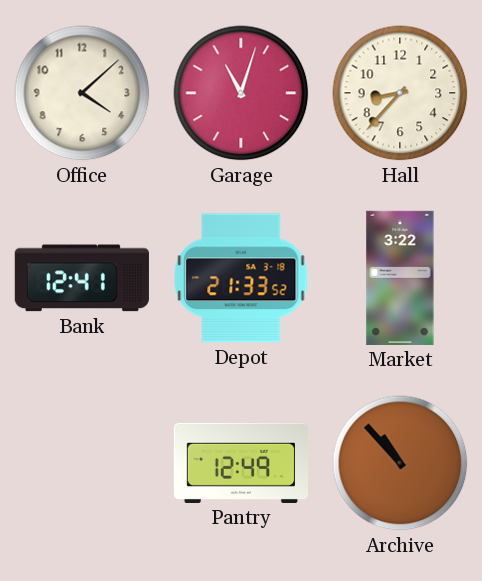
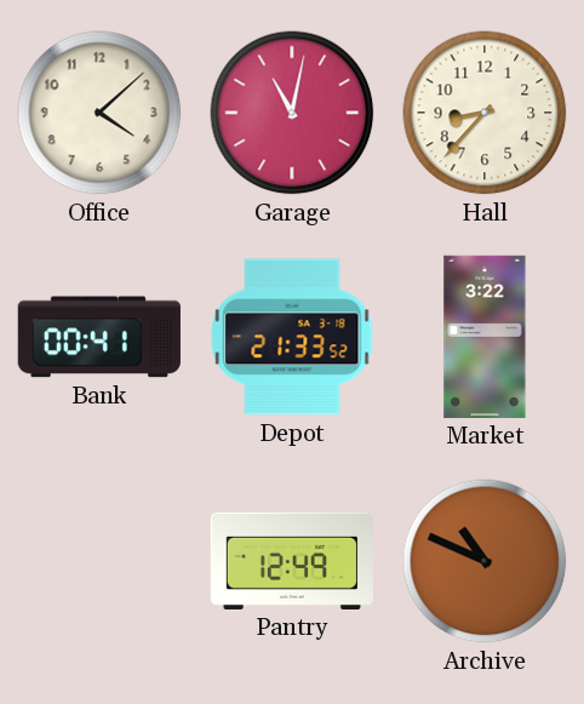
Garage: 11:03 -> 11:02 (292, 113)
Bank: 12:41 -> 00:41 (99, 337)
Archive: 10:53 -> 10:49 (485, 561)
